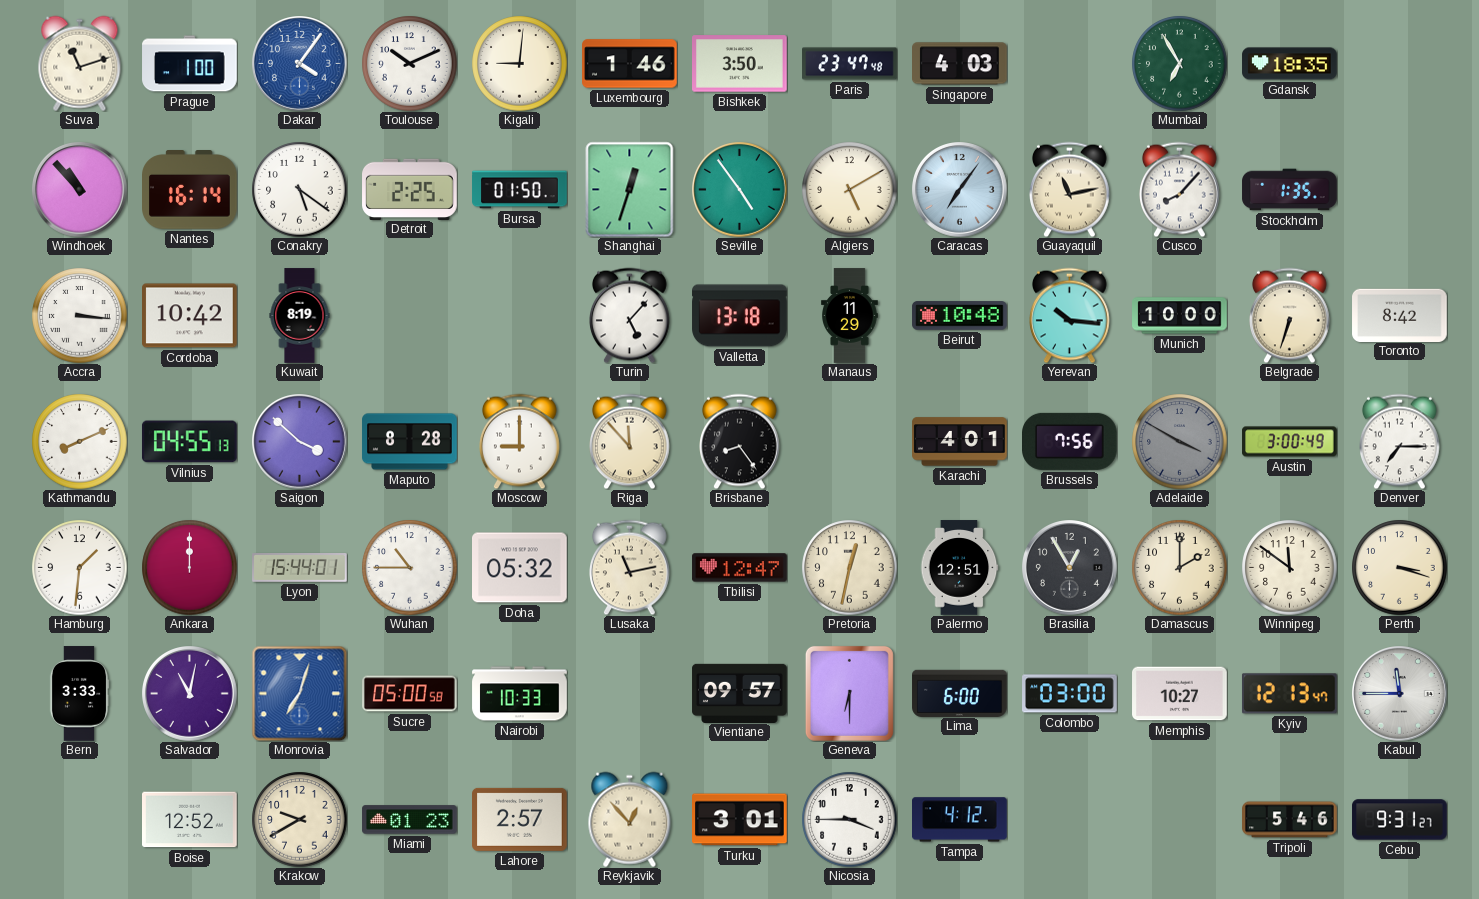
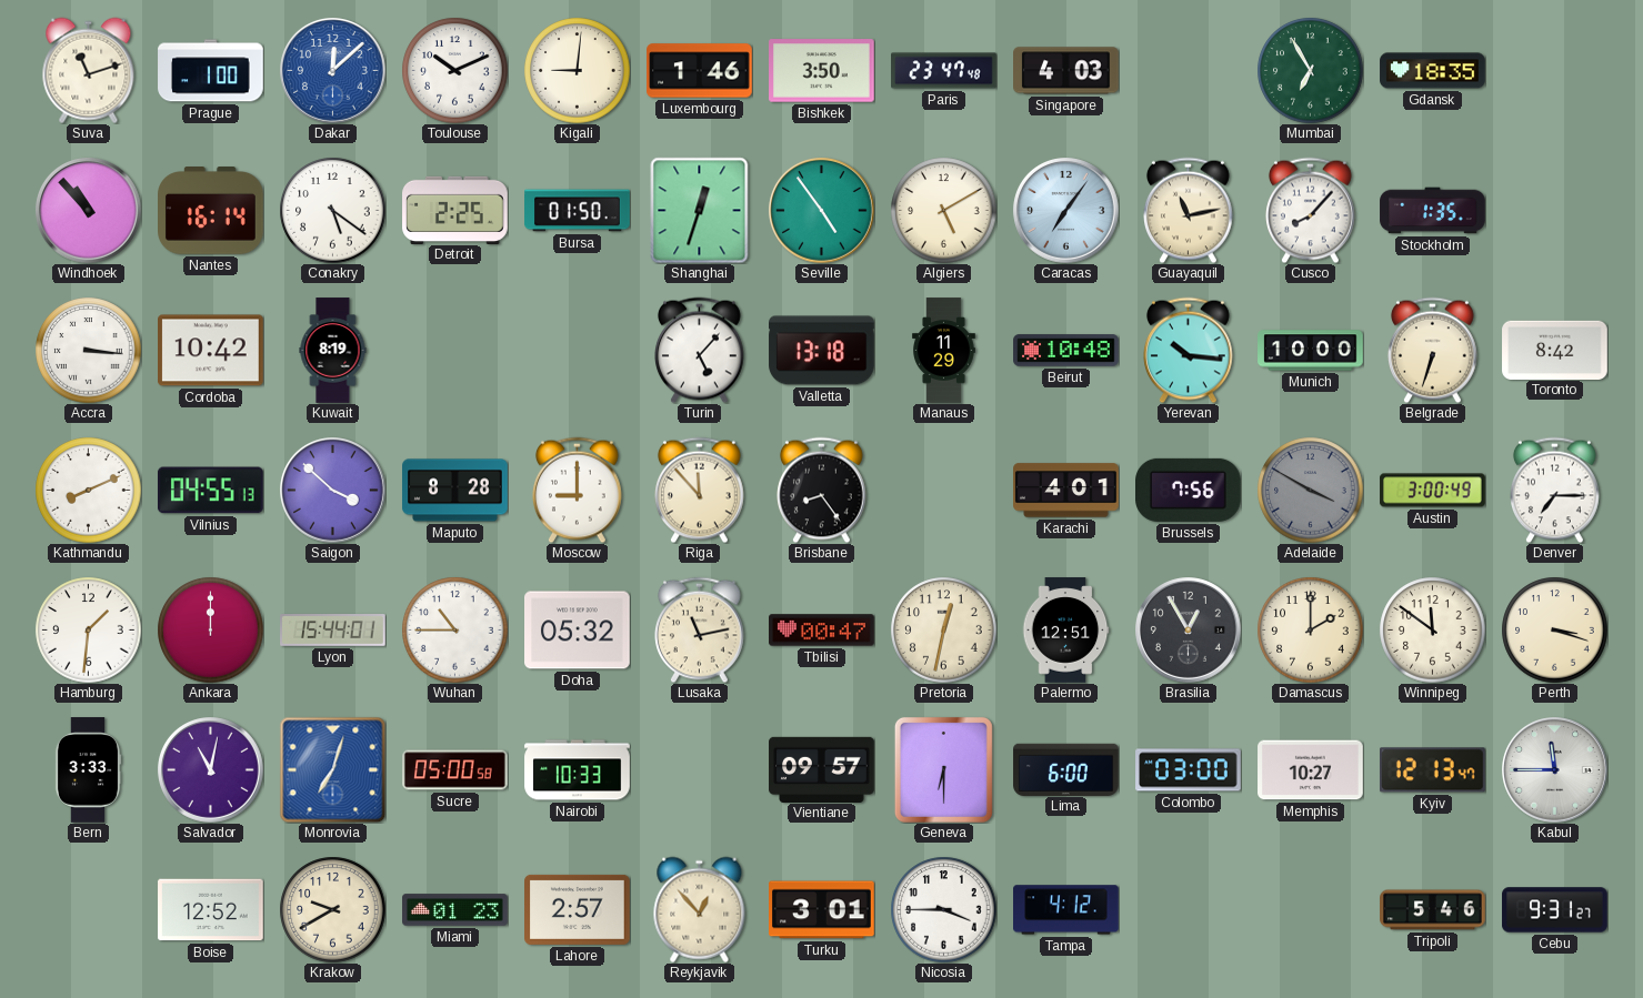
Dakar: 4:06 -> 12:08 (333, 71)
Tbilisi: 12:47 -> 00:47 (822, 631)
